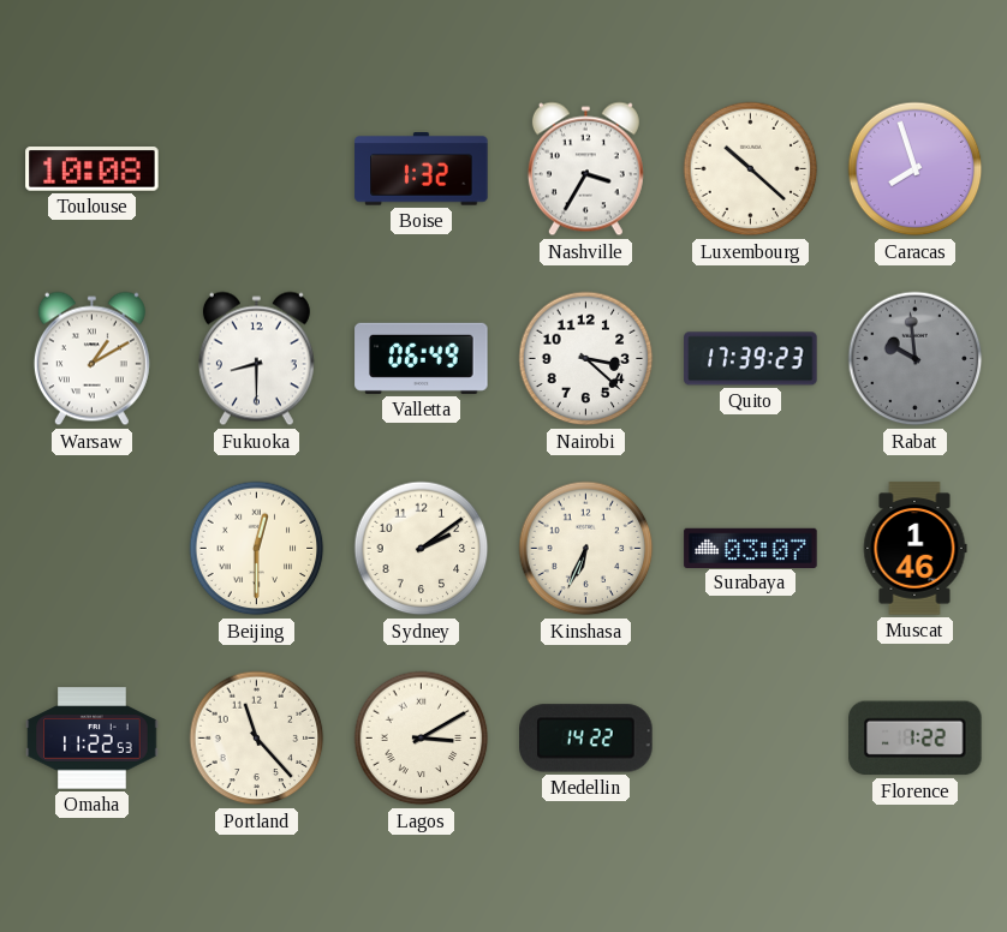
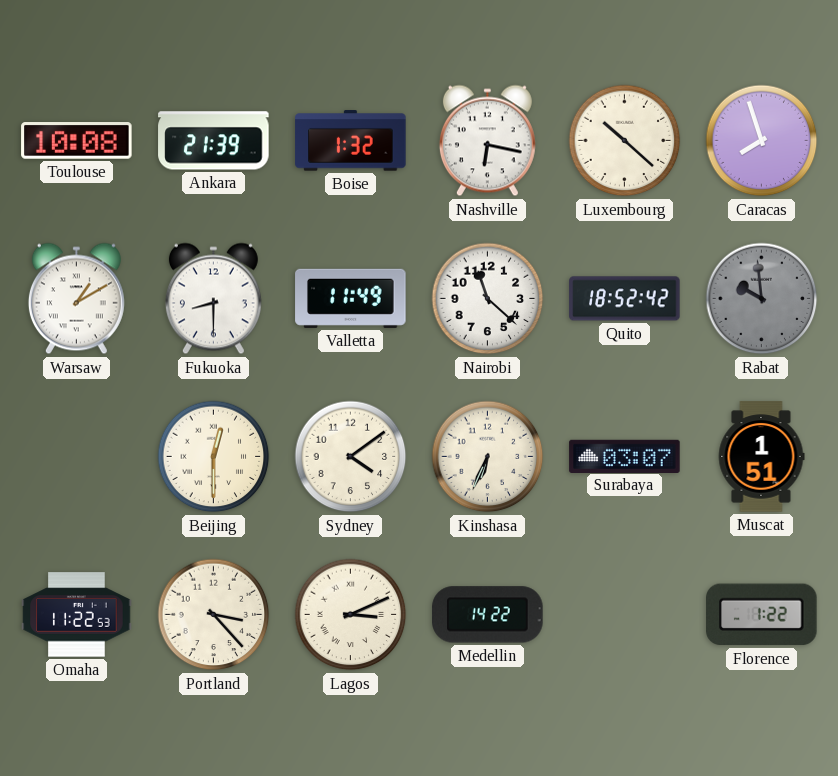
Ankara: none -> 21:39 (214, 141)
Nashville: 3:35 -> 6:17 (487, 141)
Valletta: 06:49 -> 11:49 (351, 298)
Nairobi: 3:22 -> 11:22 (488, 299)
Quito: 17:39 -> 18:52 (625, 299)
Sydney: 2:09 -> 4:09 (351, 457)
Muscat: 1:46 -> 1:51 (761, 457)
Portland: 11:23 -> 3:23 (214, 615)
Lagos: 3:10 -> 3:11 (351, 615)
